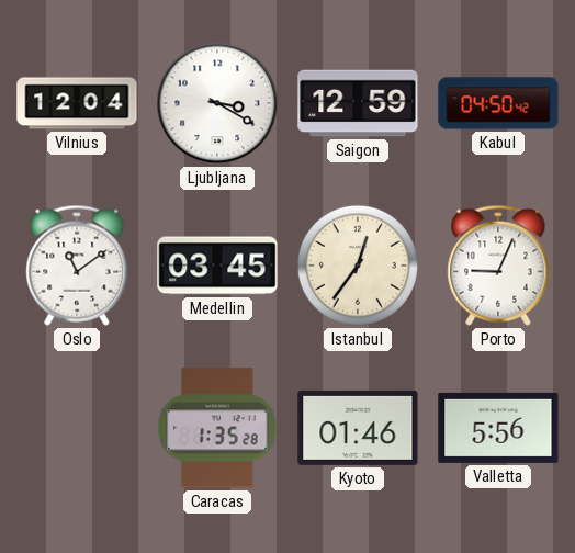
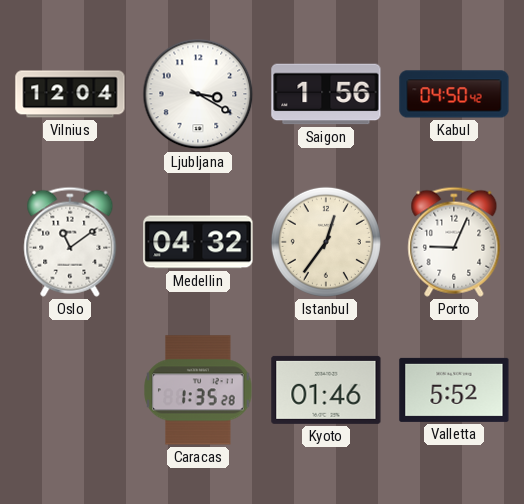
Saigon: 12:59 -> 1:56 (326, 94)
Medellin: 03:45 -> 04:32 (198, 242)
Valletta: 5:56 -> 5:52 (454, 390)
